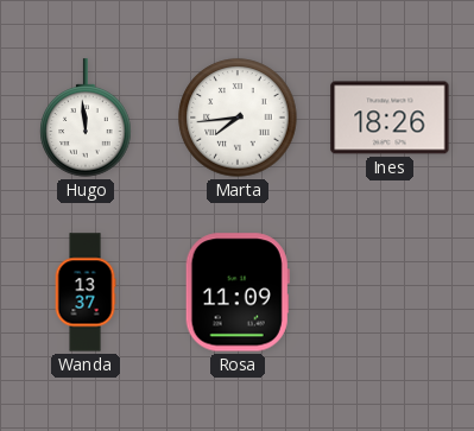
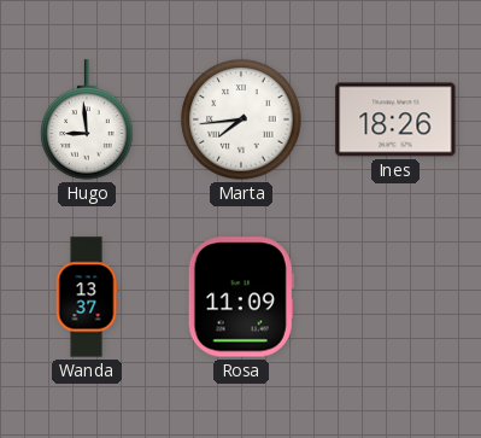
Hugo: 11:59 -> 8:59 (87, 119)
